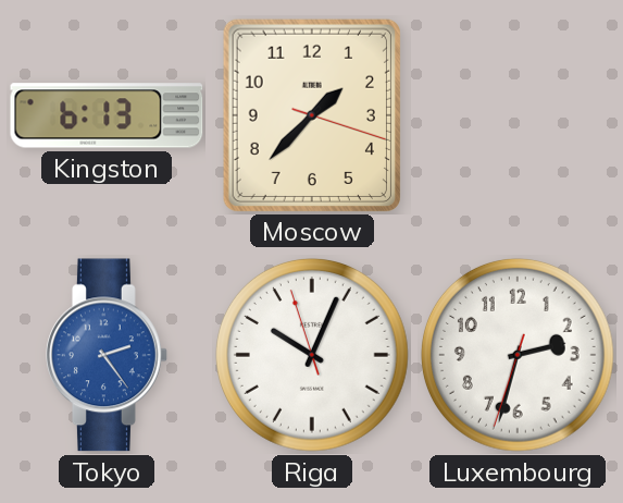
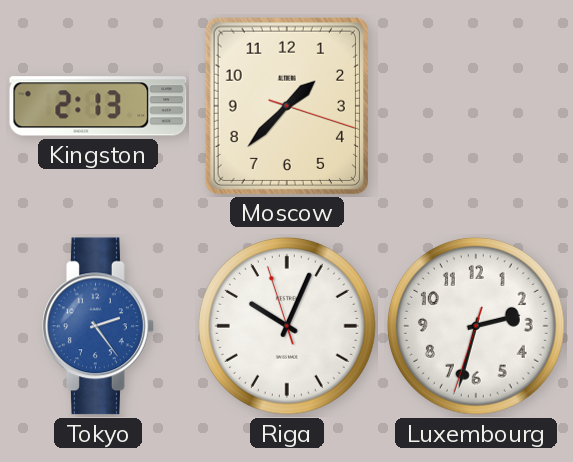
Kingston: 6:13 -> 2:13 (98, 106)
